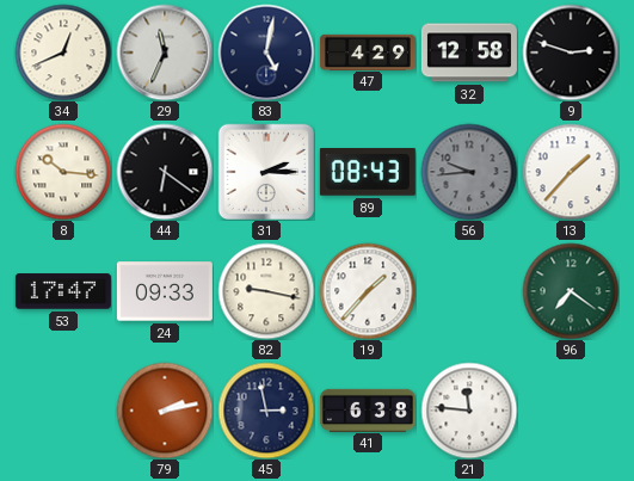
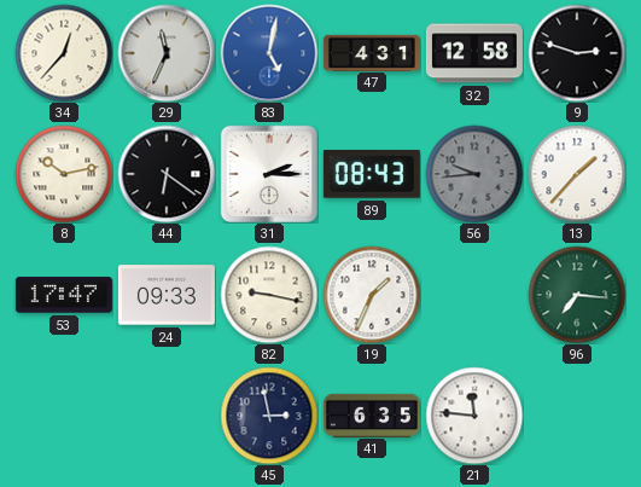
34: 12:41 -> 12:37 (64, 53)
83 dial: navy -> blue (269, 53)
47: 4:29 -> 4:31 (372, 52)
8: 10:16 -> 10:13 (64, 174)
19: 1:37 -> 1:34 (372, 295)
96: 7:21 -> 7:16 (577, 295)
79: 2:13 -> none (165, 411)
41: 6:38 -> 6:35 (372, 414)
